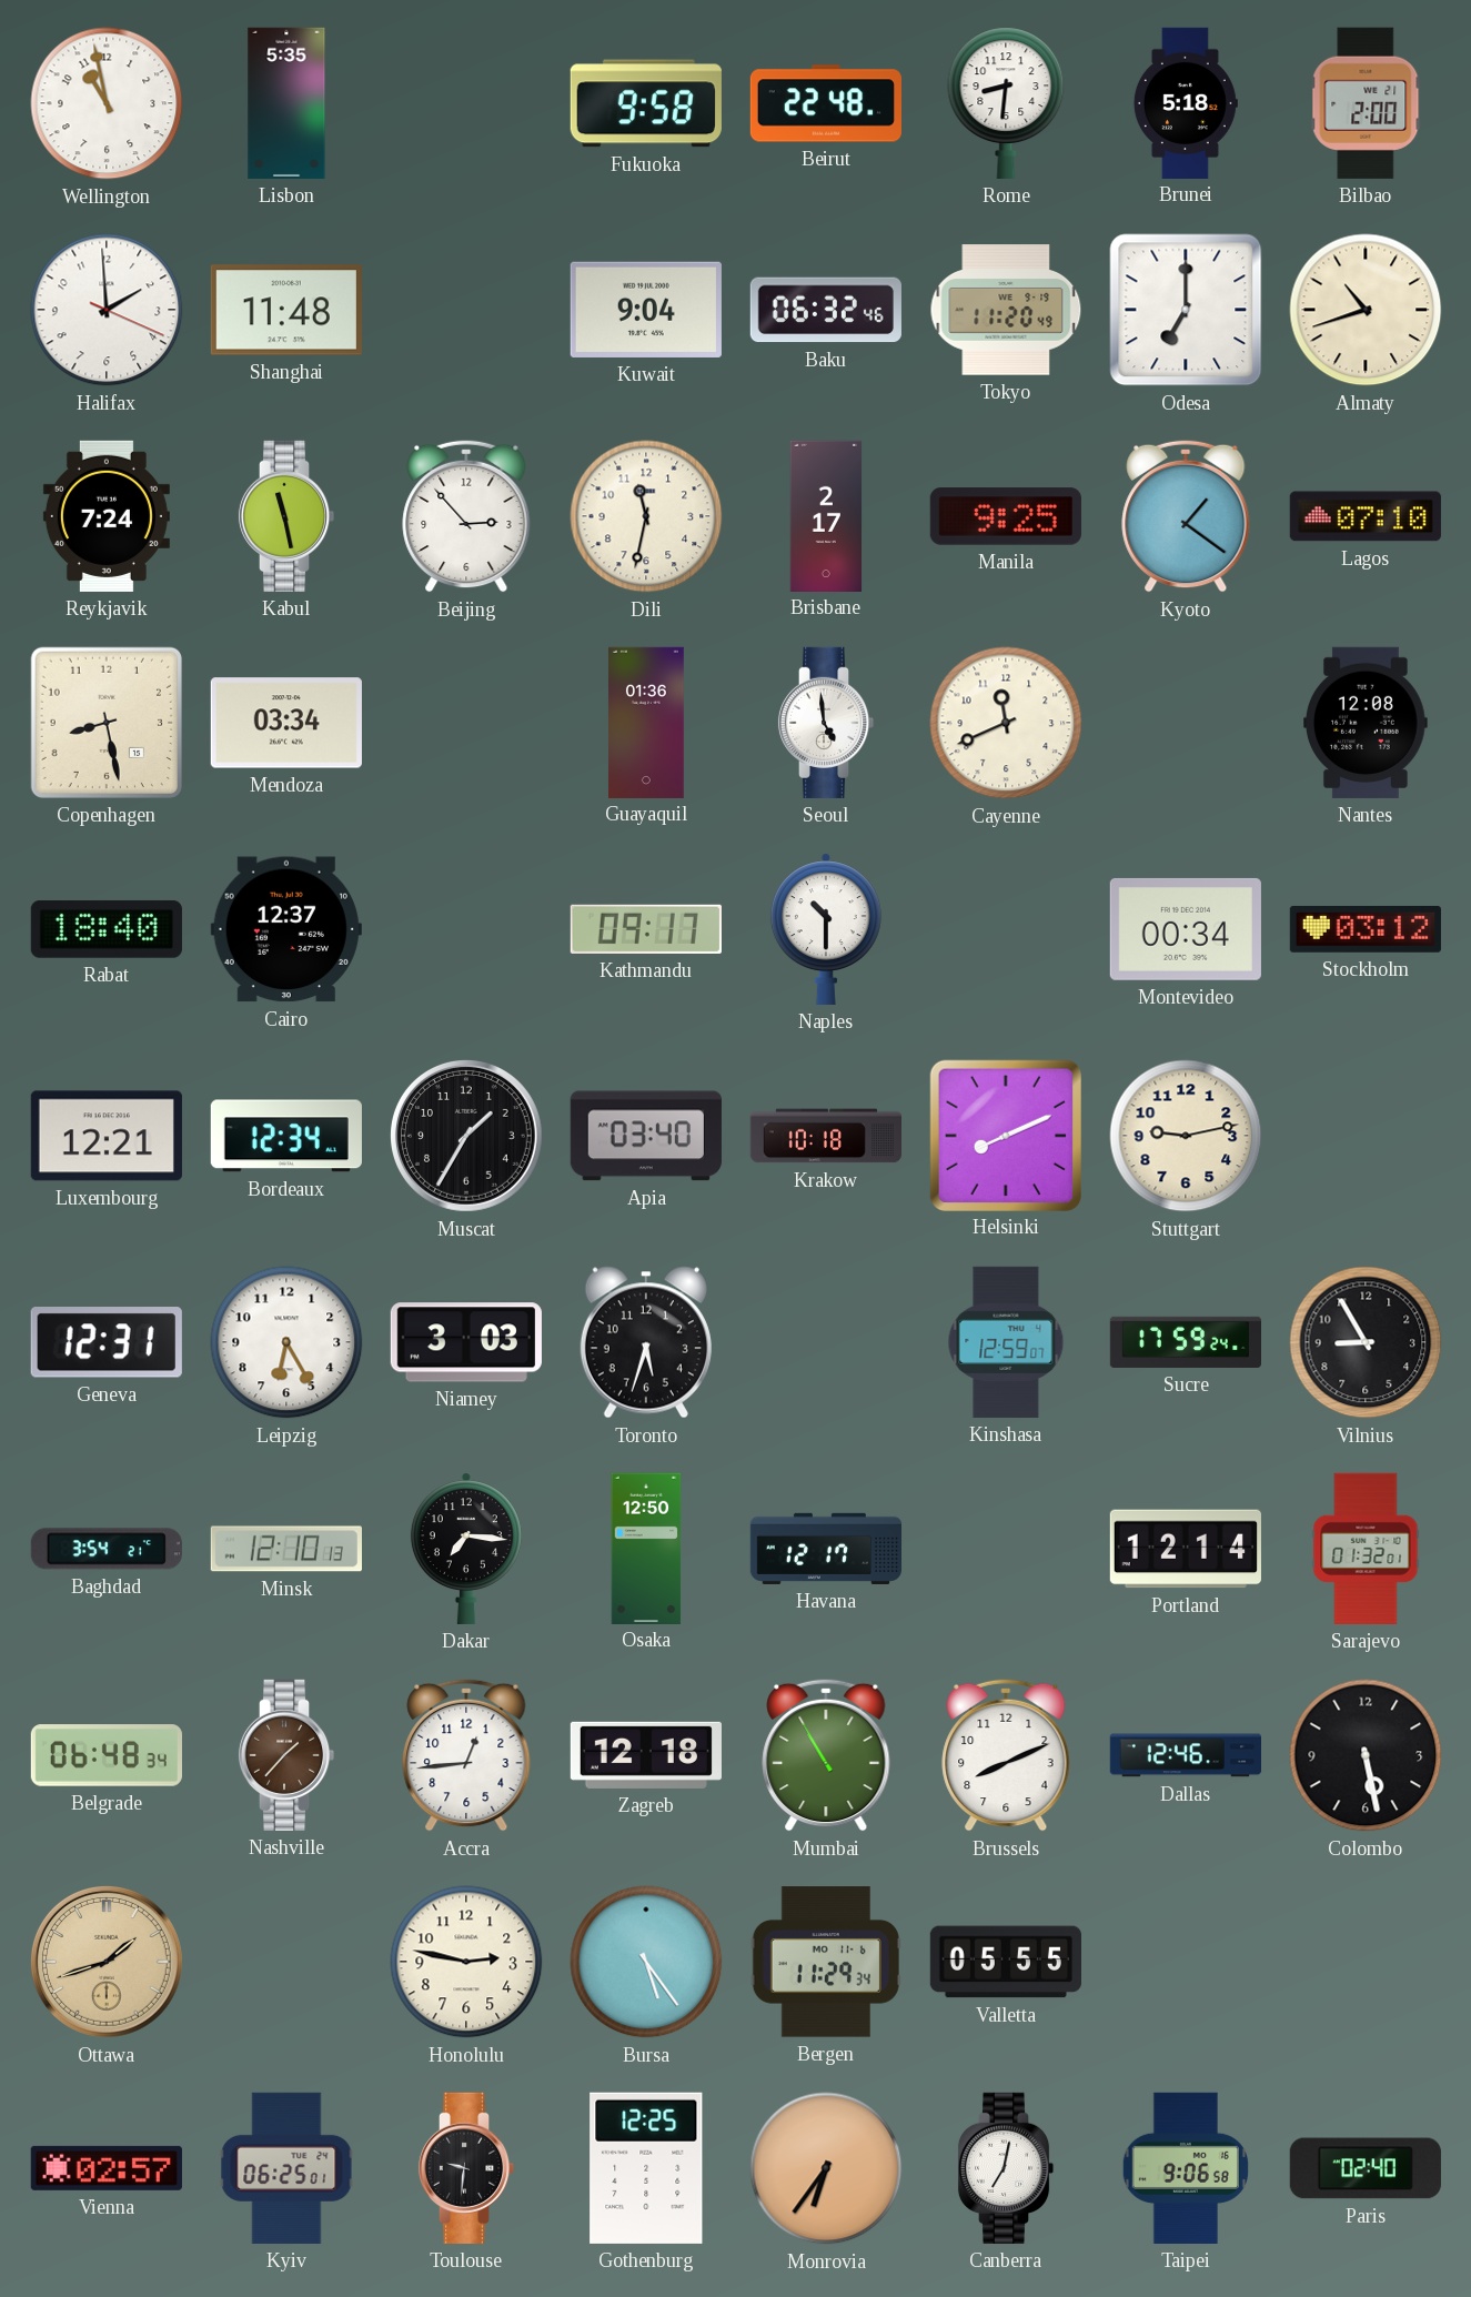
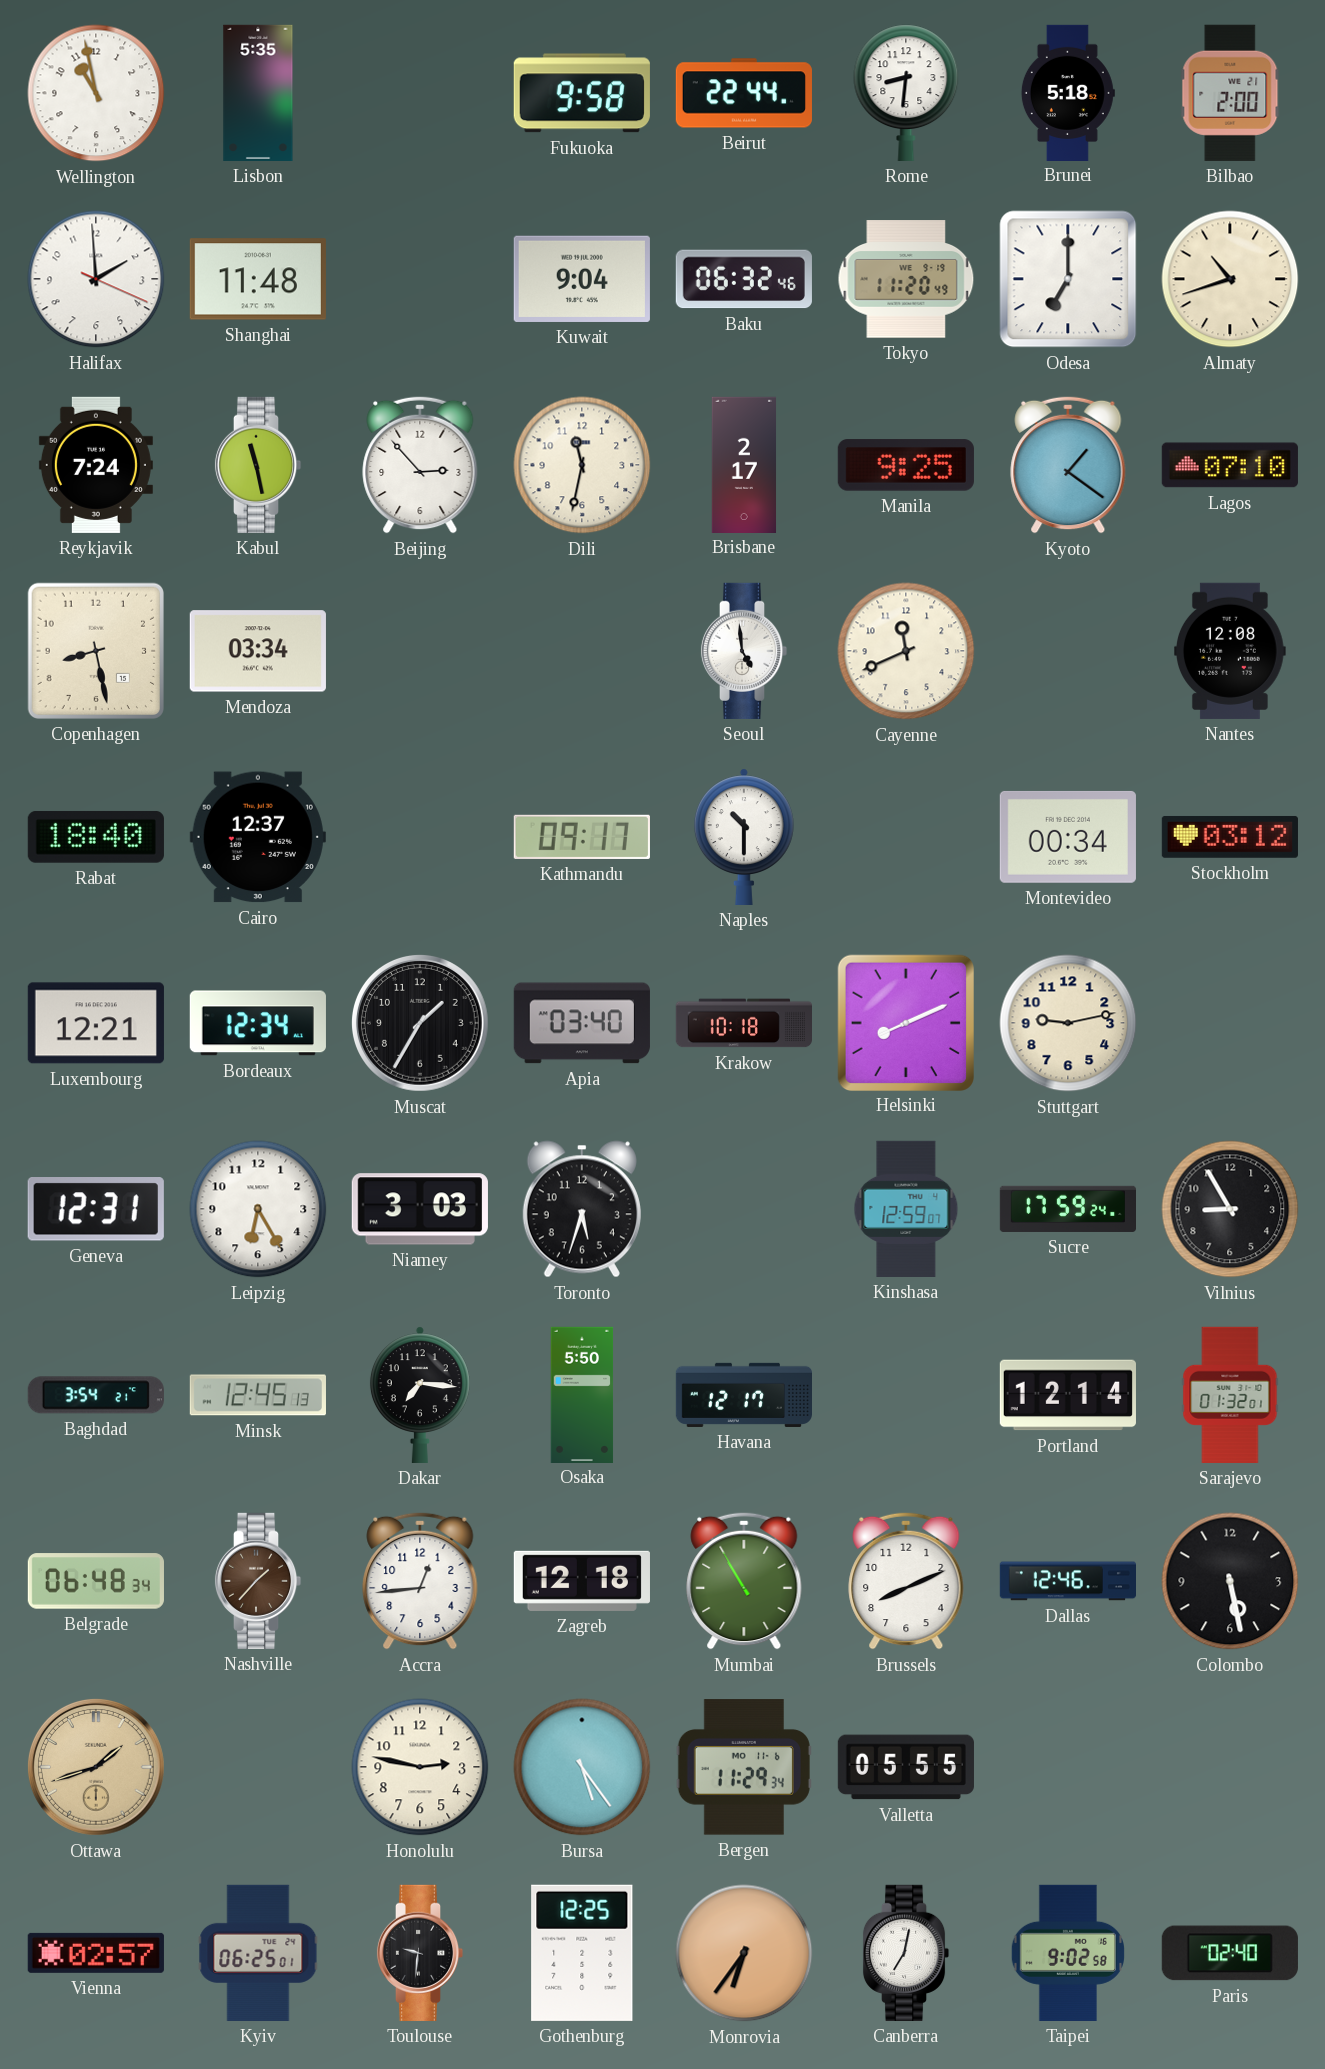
Beirut: 22:48 -> 22:44 (744, 93)
Guayaquil: 01:36 -> none (647, 722)
Minsk: 12:10 -> 12:45 (258, 1395)
Osaka: 12:50 -> 5:50 (582, 1394)
Taipei: 9:06 -> 9:02 (1067, 1953)
